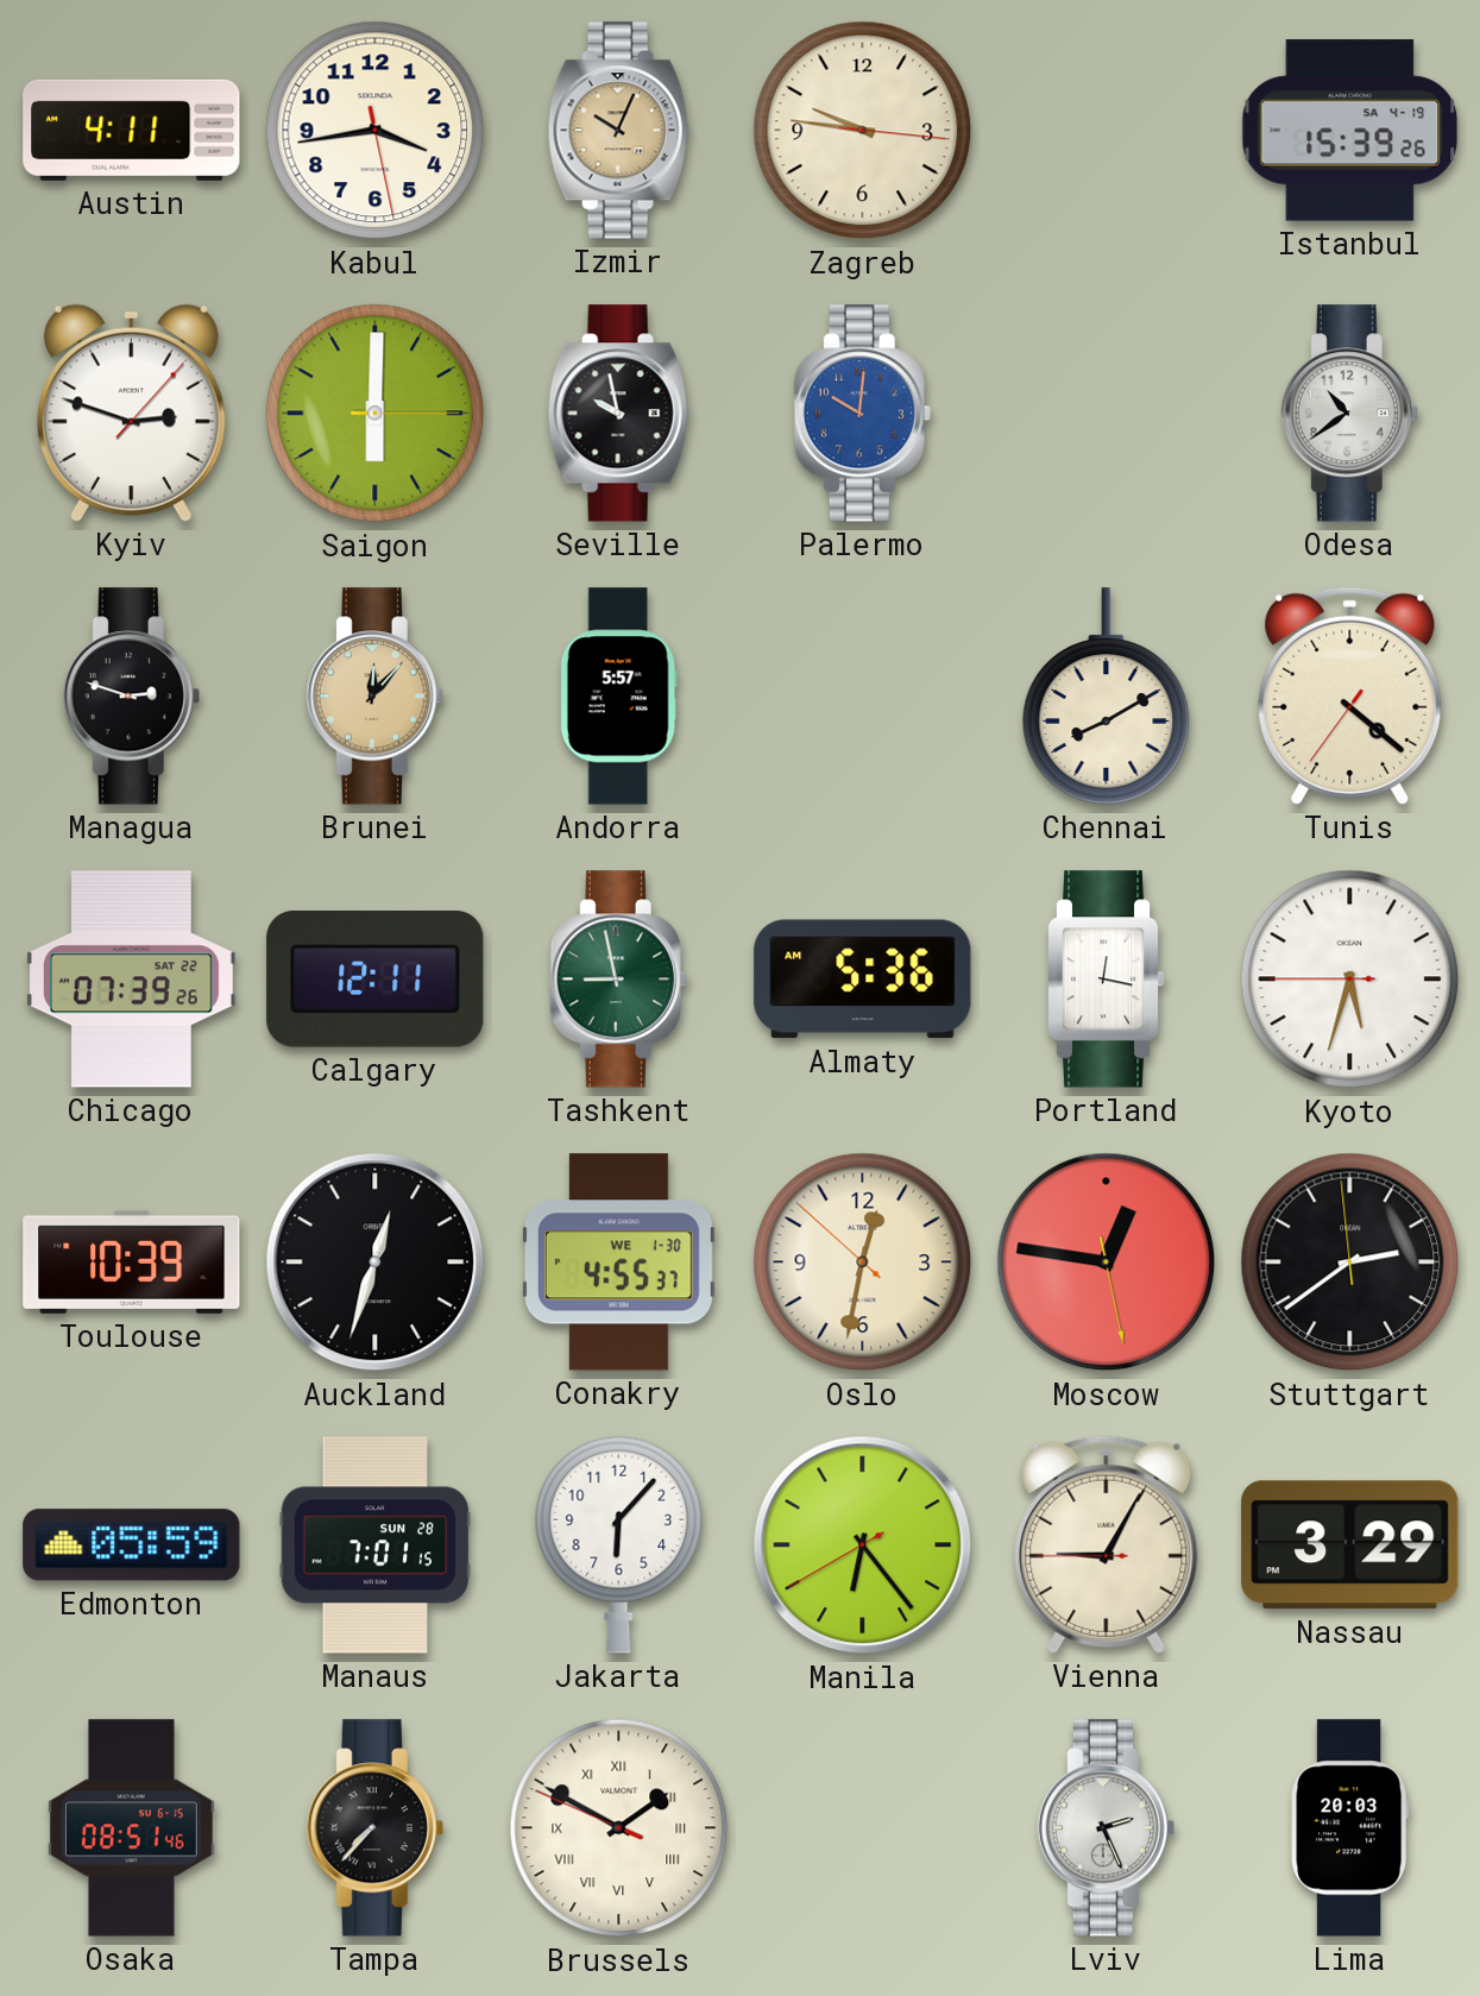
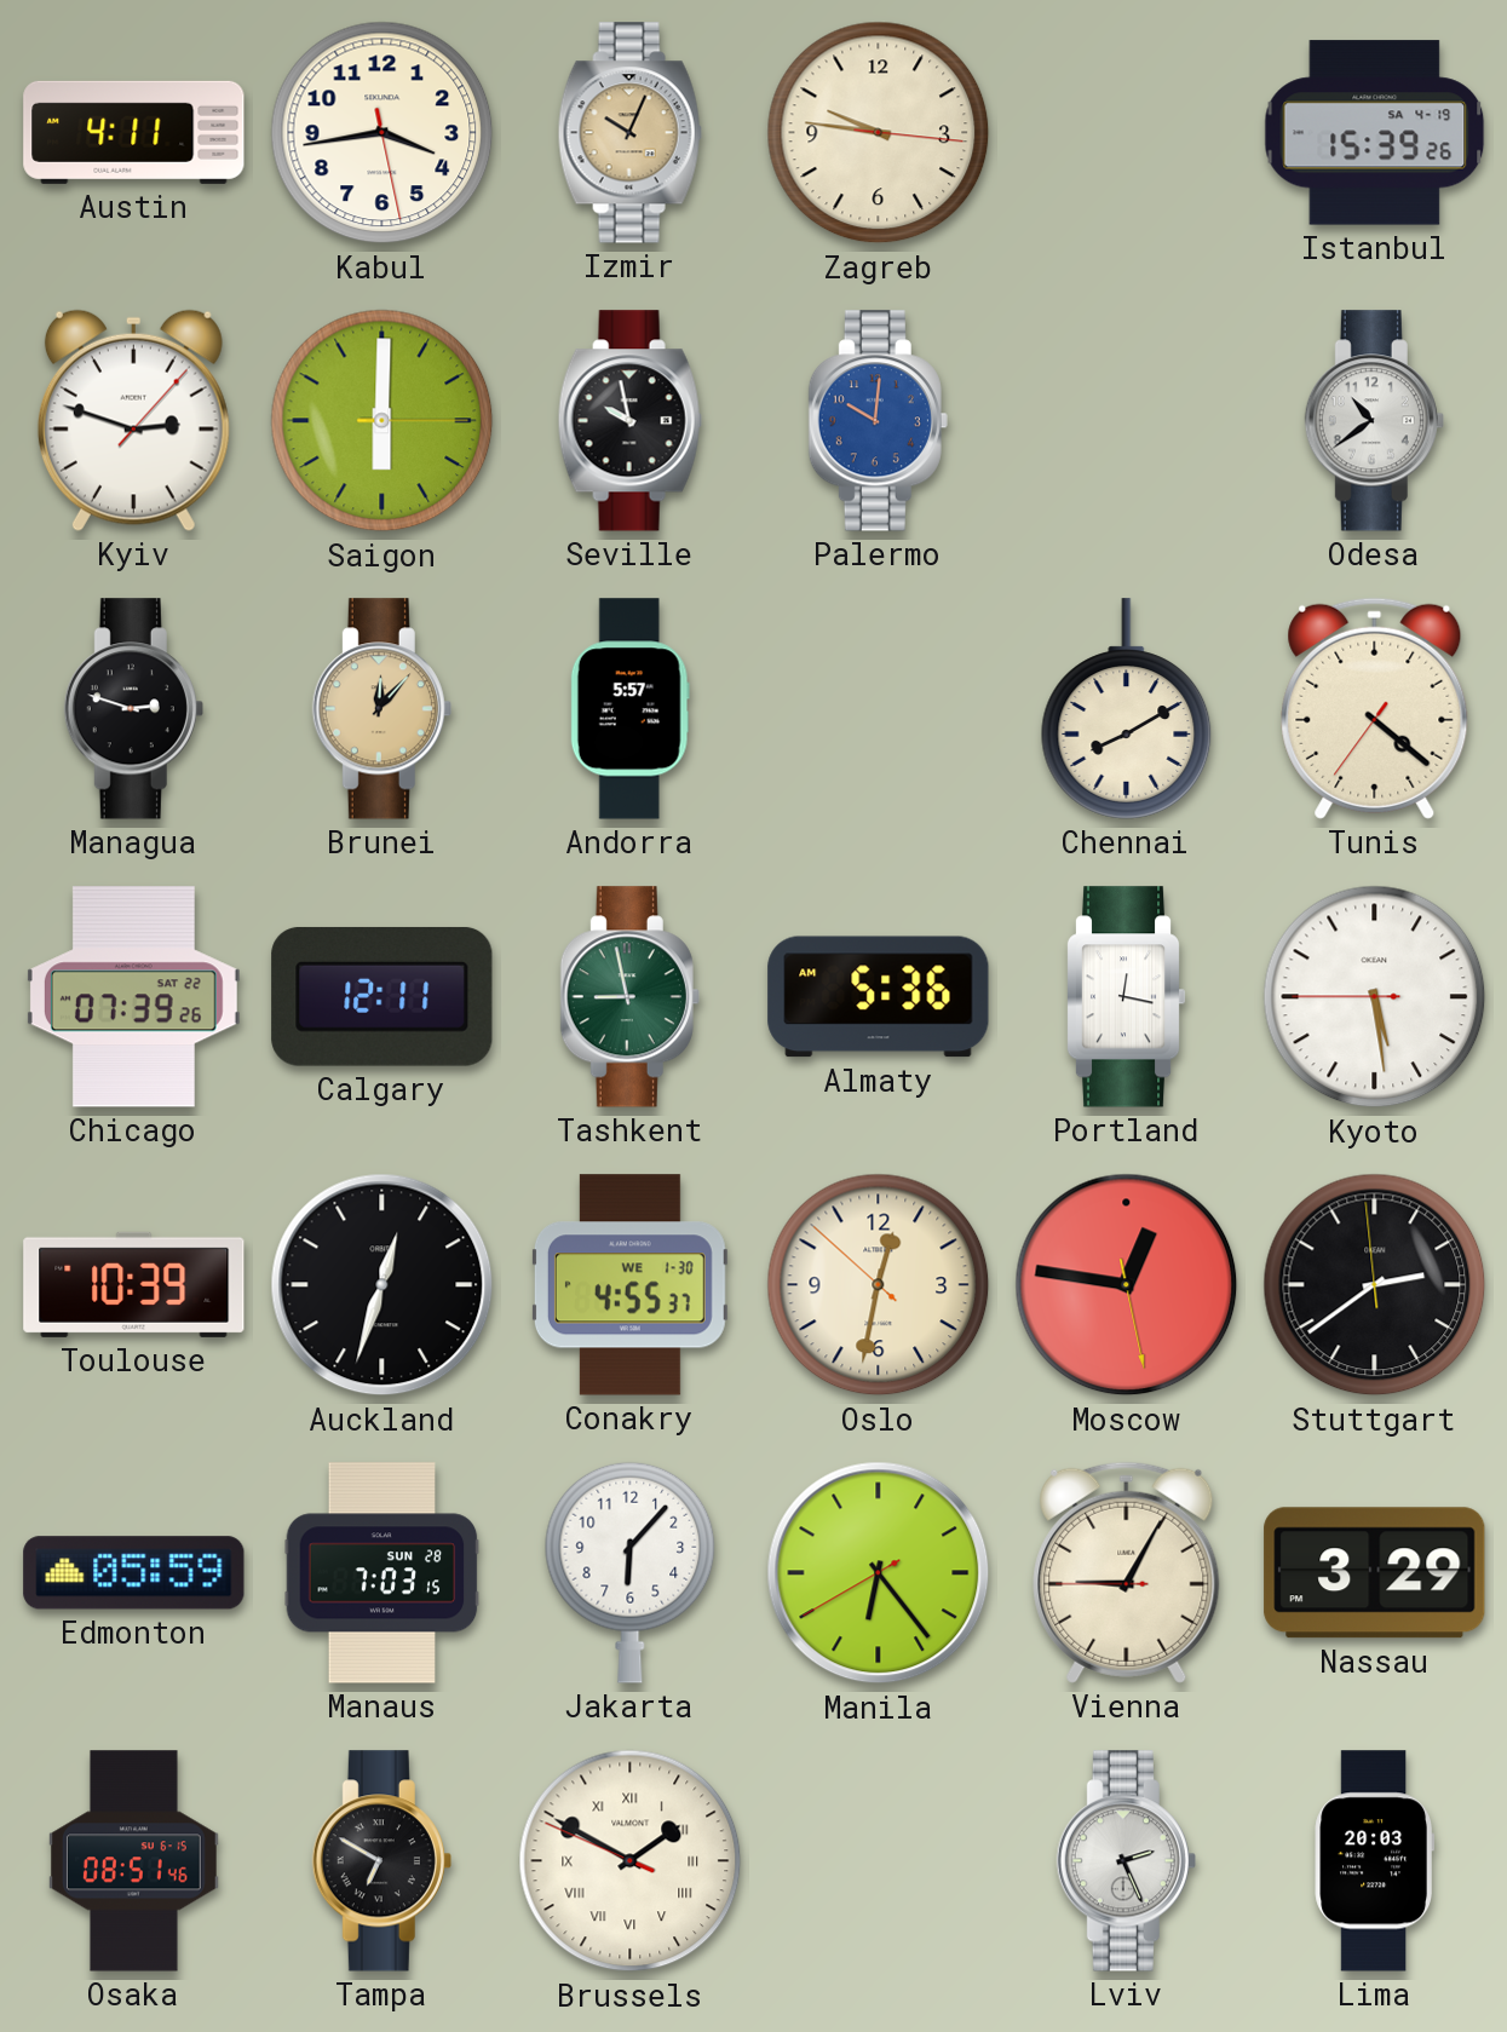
Kyoto: 5:32 -> 5:28 (1375, 997)
Manaus: 7:01 -> 7:03 (382, 1573)
Tampa: 7:37 -> 6:50 (381, 1861)
